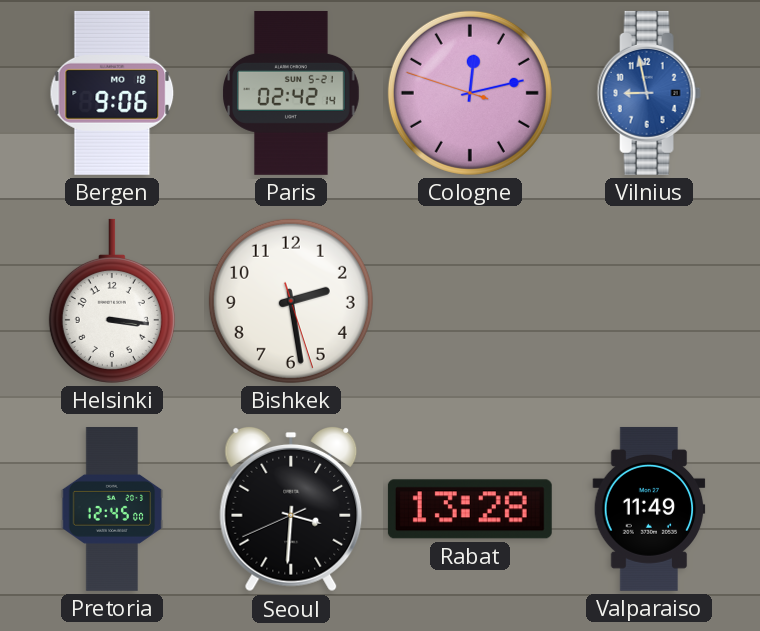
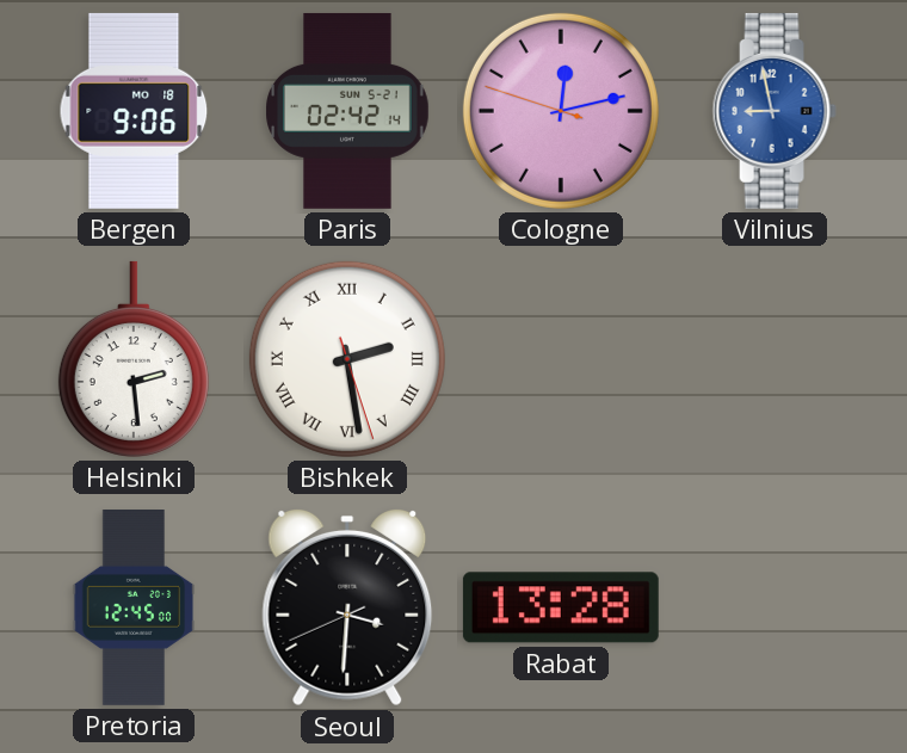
Helsinki: 3:16 -> 2:29 (134, 359)
Bishkek numerals: Arabic -> Roman (347, 359)
Valparaiso: 11:49 -> none (649, 509)
